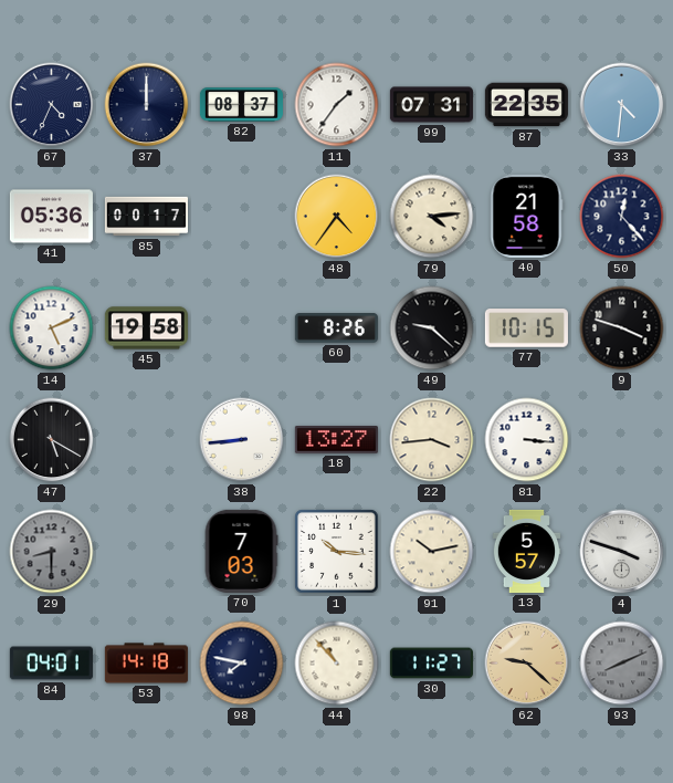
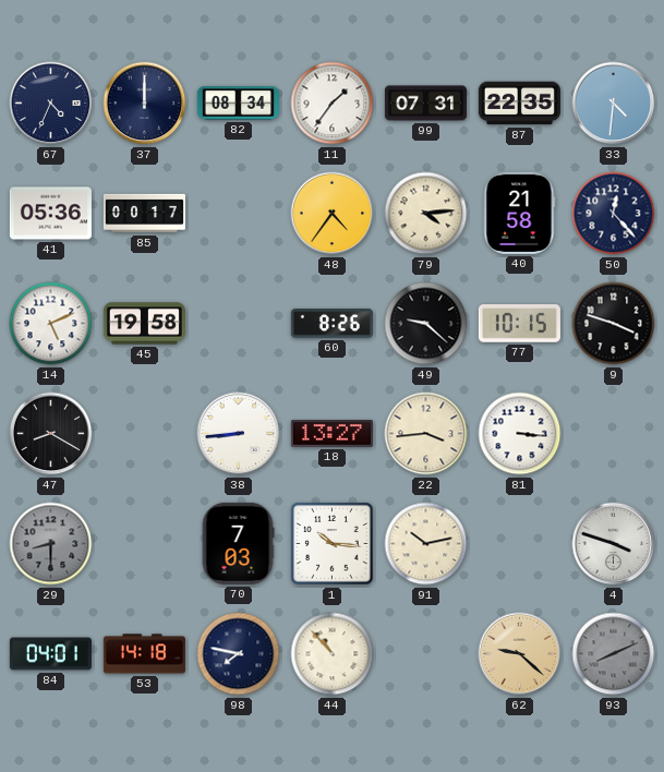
82: 08:37 -> 08:34 (238, 104)
47: 5:20 -> 8:20 (51, 434)
13: 5:57 -> none (527, 551)
30: 11:27 -> none (431, 664)
